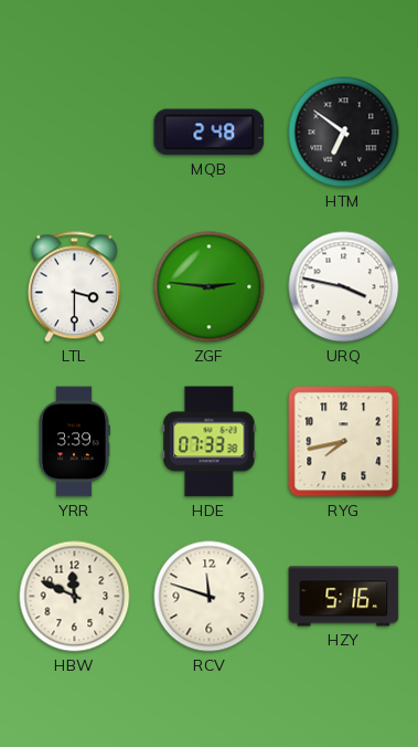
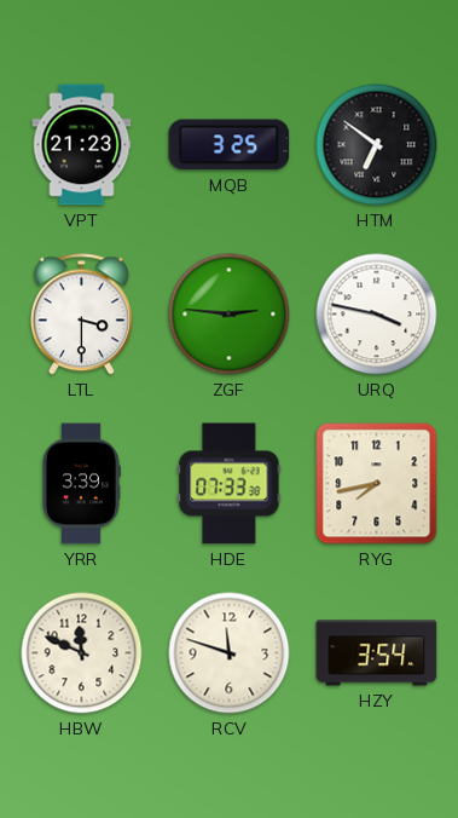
VPT: none -> 21:23 (82, 145)
MQB: 2:48 -> 3:25 (230, 145)
HZY: 5:16 -> 3:54 (377, 653)
